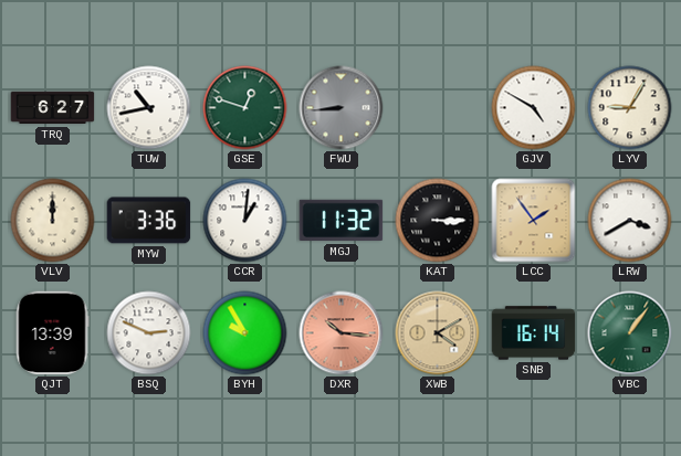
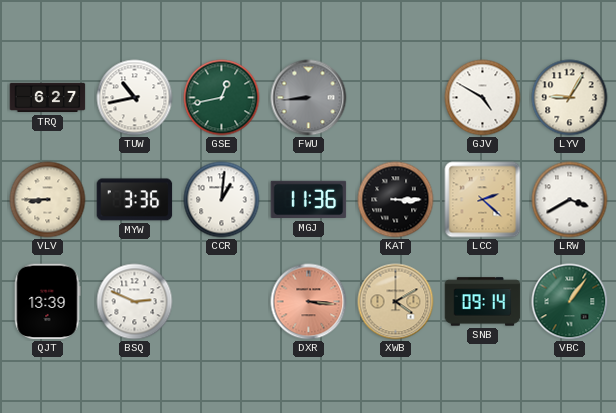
GSE: 12:48 -> 12:43 (222, 98)
VLV: 12:00 -> 8:45 (48, 200)
MGJ: 11:32 -> 11:36 (309, 200)
LCC: 1:54 -> 2:22 (483, 200)
BYH: 9:55 -> none (245, 333)
DXR: 10:16 -> 3:16 (309, 302)
SNB: 16:14 -> 09:14 (483, 302)
